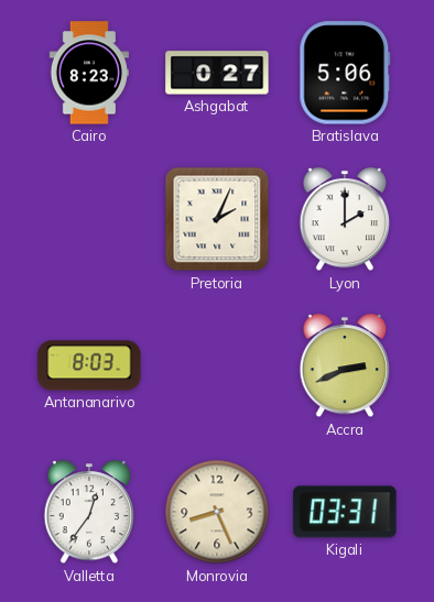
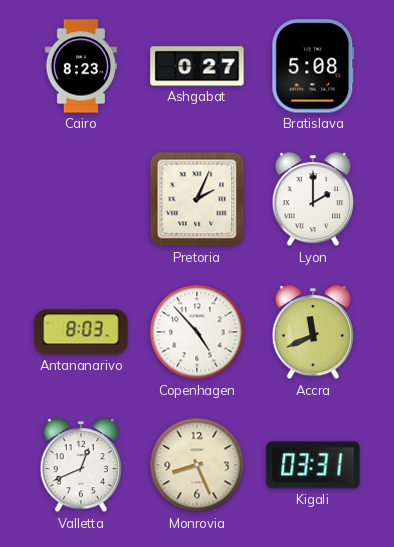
Bratislava: 5:06 -> 5:08 (313, 66)
Copenhagen: none -> 4:53 (197, 332)
Accra: 2:41 -> 11:41 (312, 333)
Valletta: 12:36 -> 12:41 (80, 466)
